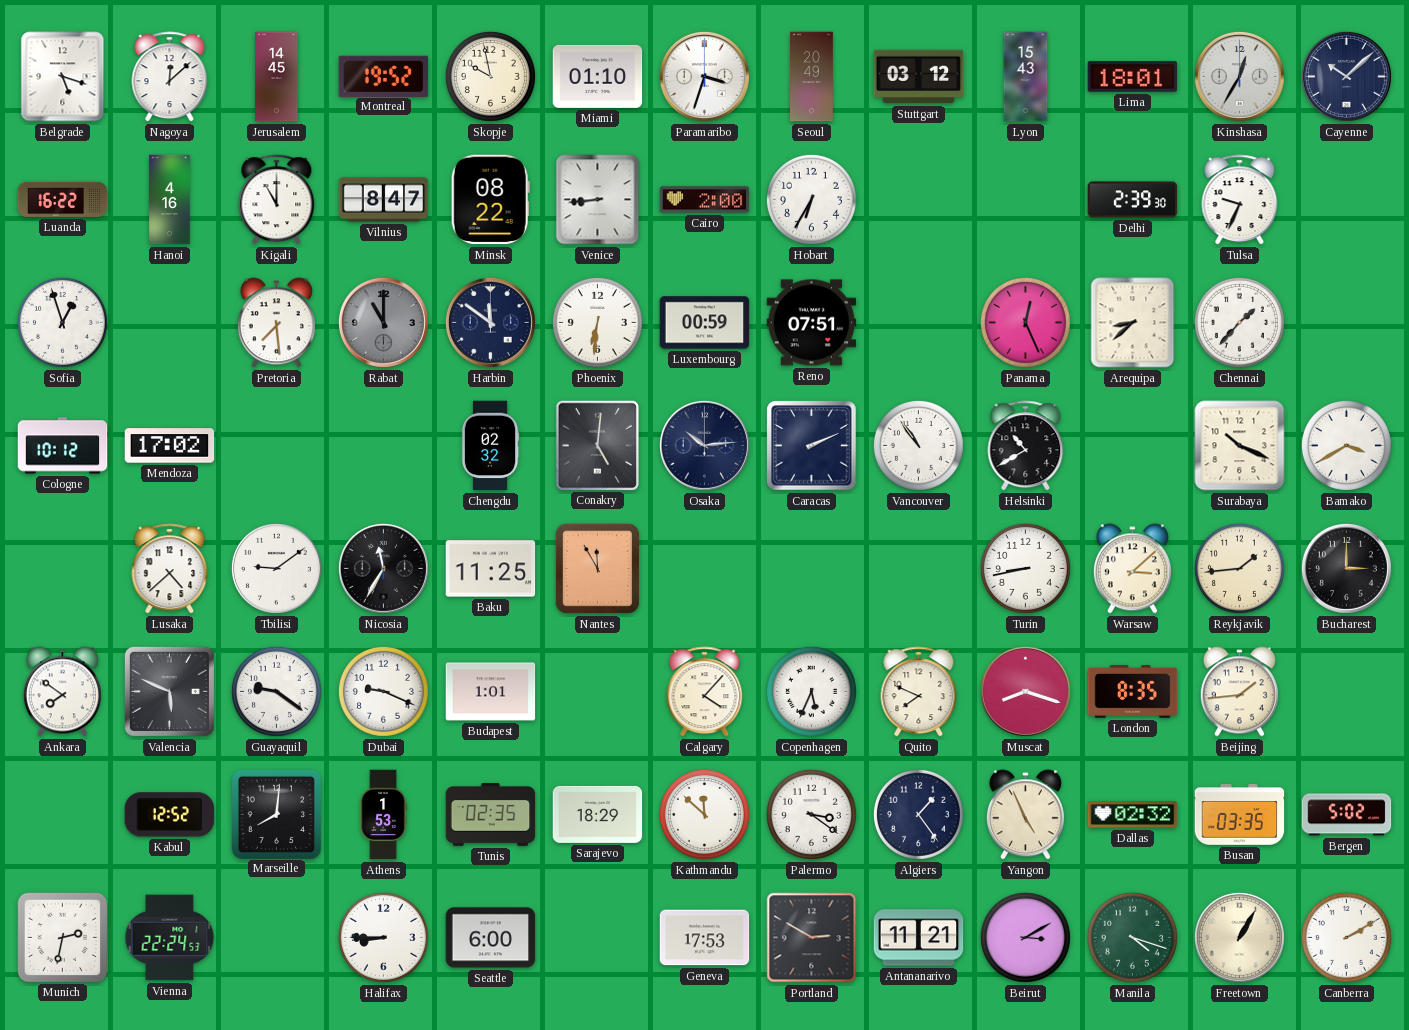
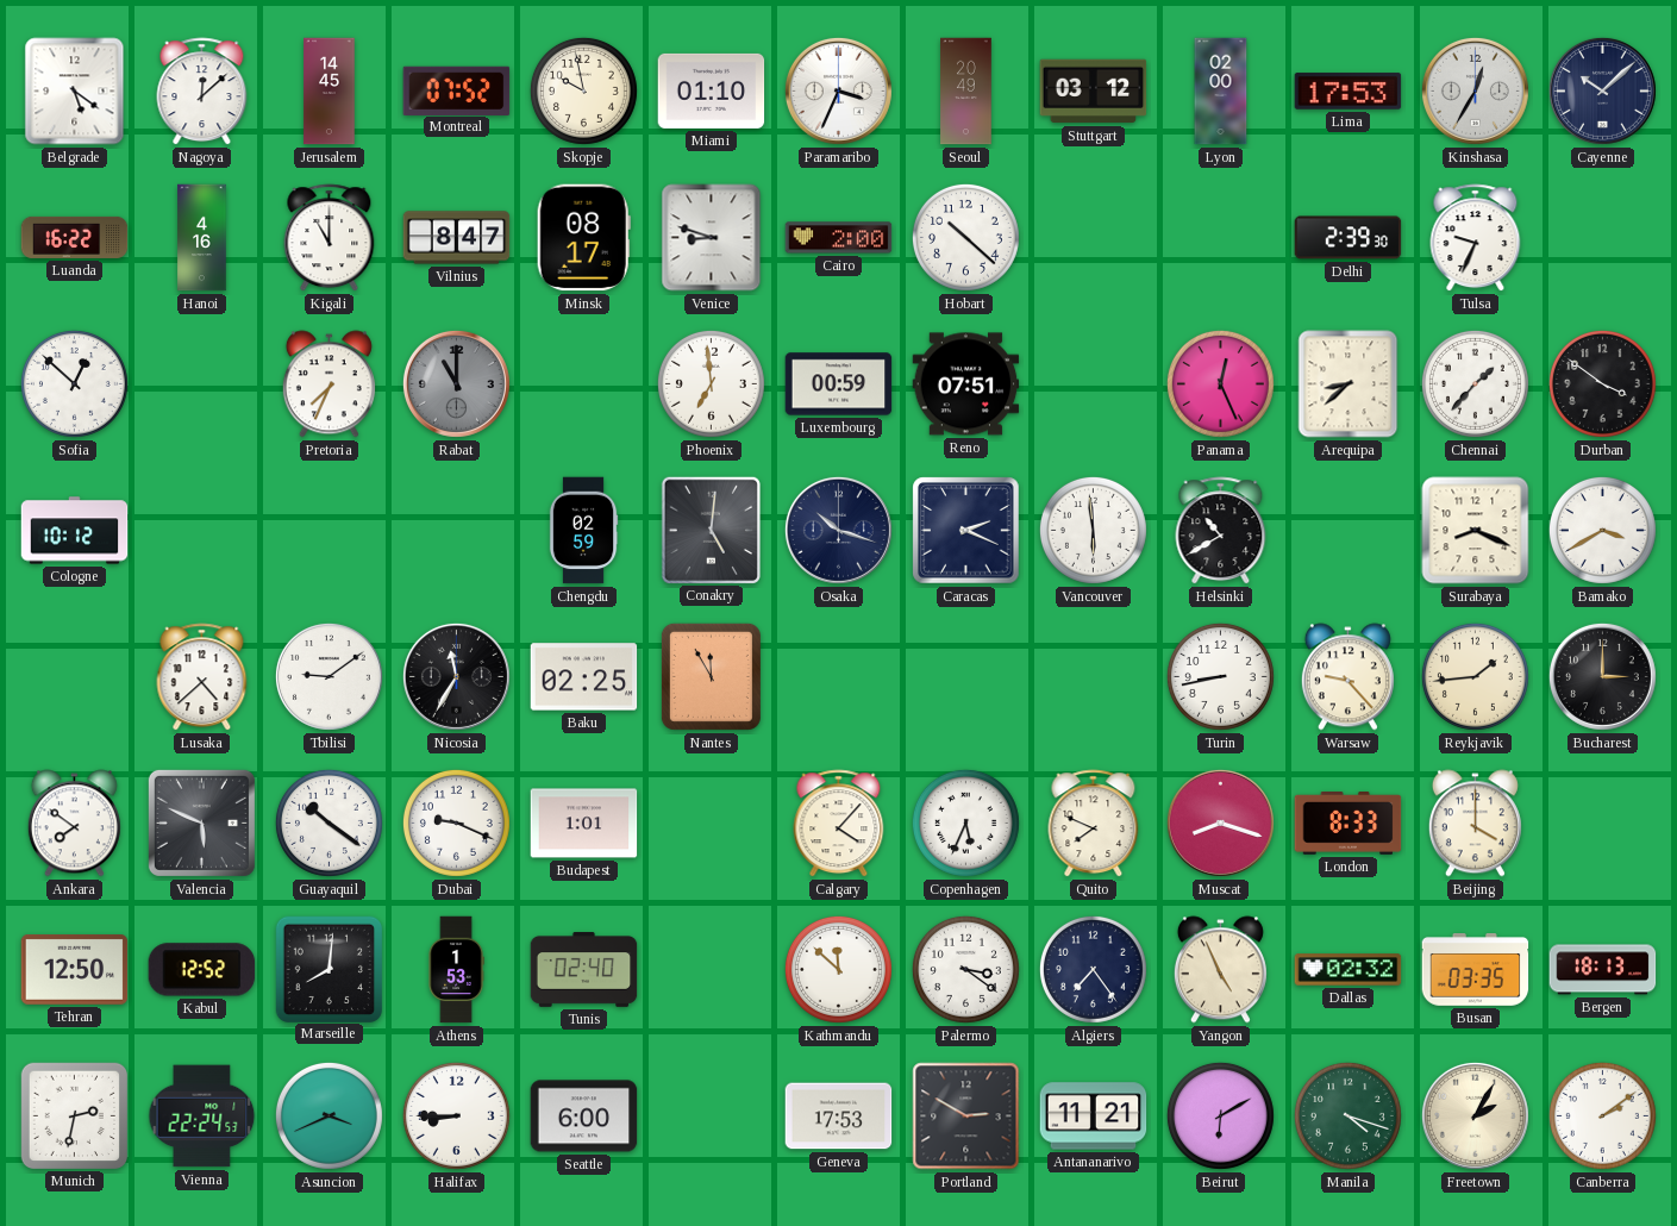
Belgrade: 5:18 -> 5:21 (75, 92)
Montreal: 19:52 -> 07:52 (457, 90)
Paramaribo: 3:33 -> 3:34 (838, 90)
Lyon: 15:43 -> 02:00 (1221, 92)
Lima: 18:01 -> 17:53 (1349, 92)
Minsk: 08:22 -> 08:17 (583, 238)
Venice: 8:44 -> 8:48 (712, 238)
Hobart: 6:35 -> 10:22 (965, 237)
Sofia: 12:57 -> 12:52 (74, 383)
Pretoria: 7:29 -> 7:34 (328, 384)
Harbin: 11:51 -> none (490, 322)
Phoenix: 6:31 -> 6:59 (711, 383)
Durban: none -> 3:51 (1602, 383)
Mendoza: 17:02 -> none (170, 446)
Chengdu: 02:32 -> 02:59 (583, 531)
Osaka: 10:14 -> 10:18 (838, 530)
Caracas: 2:11 -> 2:19 (966, 531)
Vancouver: 10:54 -> 5:59 (1093, 530)
Surabaya: 10:19 -> 8:19 (1476, 531)
Baku: 11:25 -> 02:25 (584, 677)
Warsaw: 3:08 -> 9:23 (1347, 677)
Guayaquil: 9:21 -> 10:21 (328, 822)
London: 8:35 -> 8:33 (1349, 824)
Beijing: 1:44 -> 4:00 (1475, 824)
Tehran: none -> 12:50 (75, 970)
Tunis: 02:35 -> 02:40 (584, 970)
Sarajevo: 18:29 -> none (598, 814)
Algiers: 1:24 -> 7:24 (1093, 969)
Bergen: 5:02 -> 18:13 (1603, 970)
Asuncion: none -> 3:41 (328, 1115)
Beirut: 3:10 -> 6:10 (1220, 1115)
Freetown: 1:05 -> 2:05 (1475, 1115)
Canberra: 2:10 -> 2:09 (1602, 1115)
